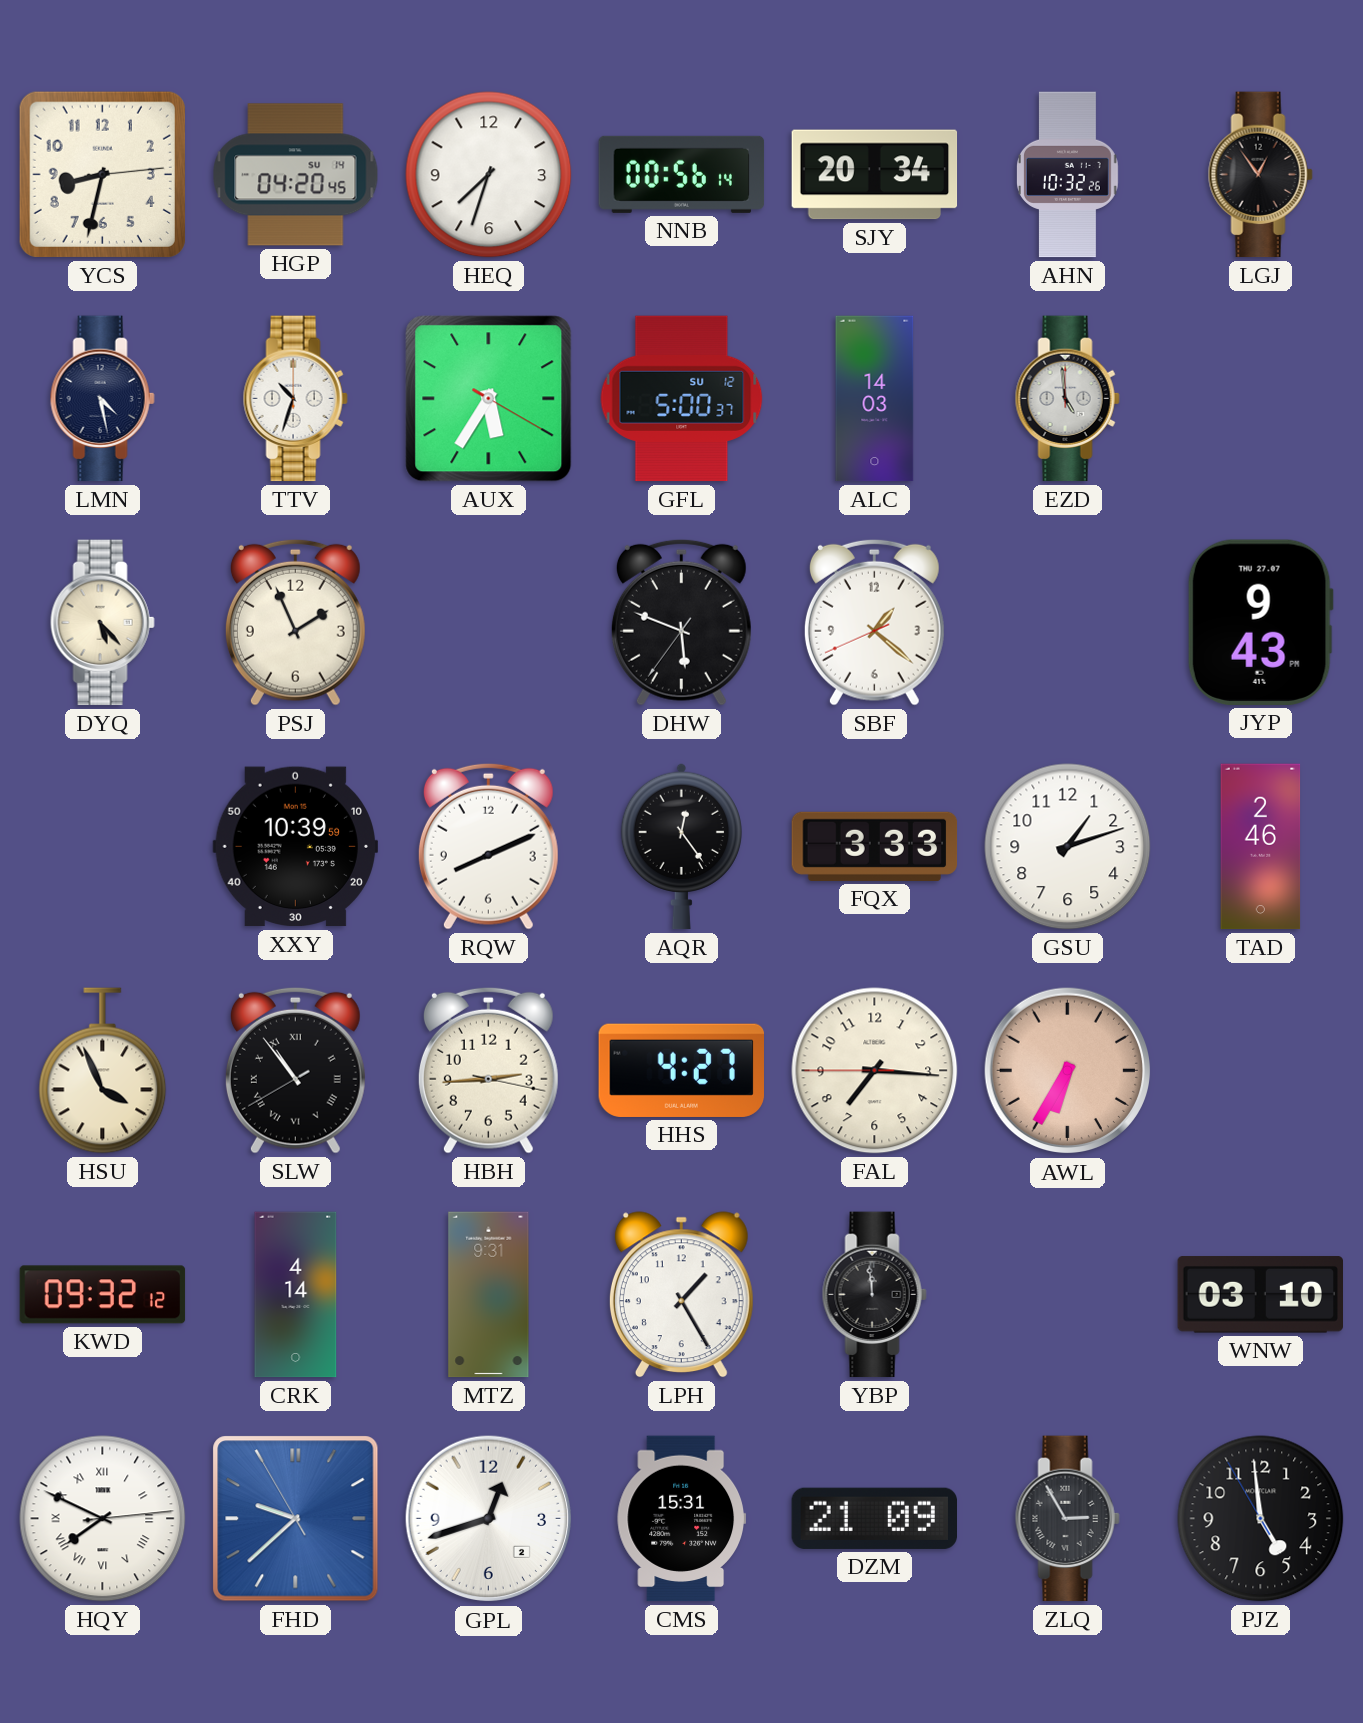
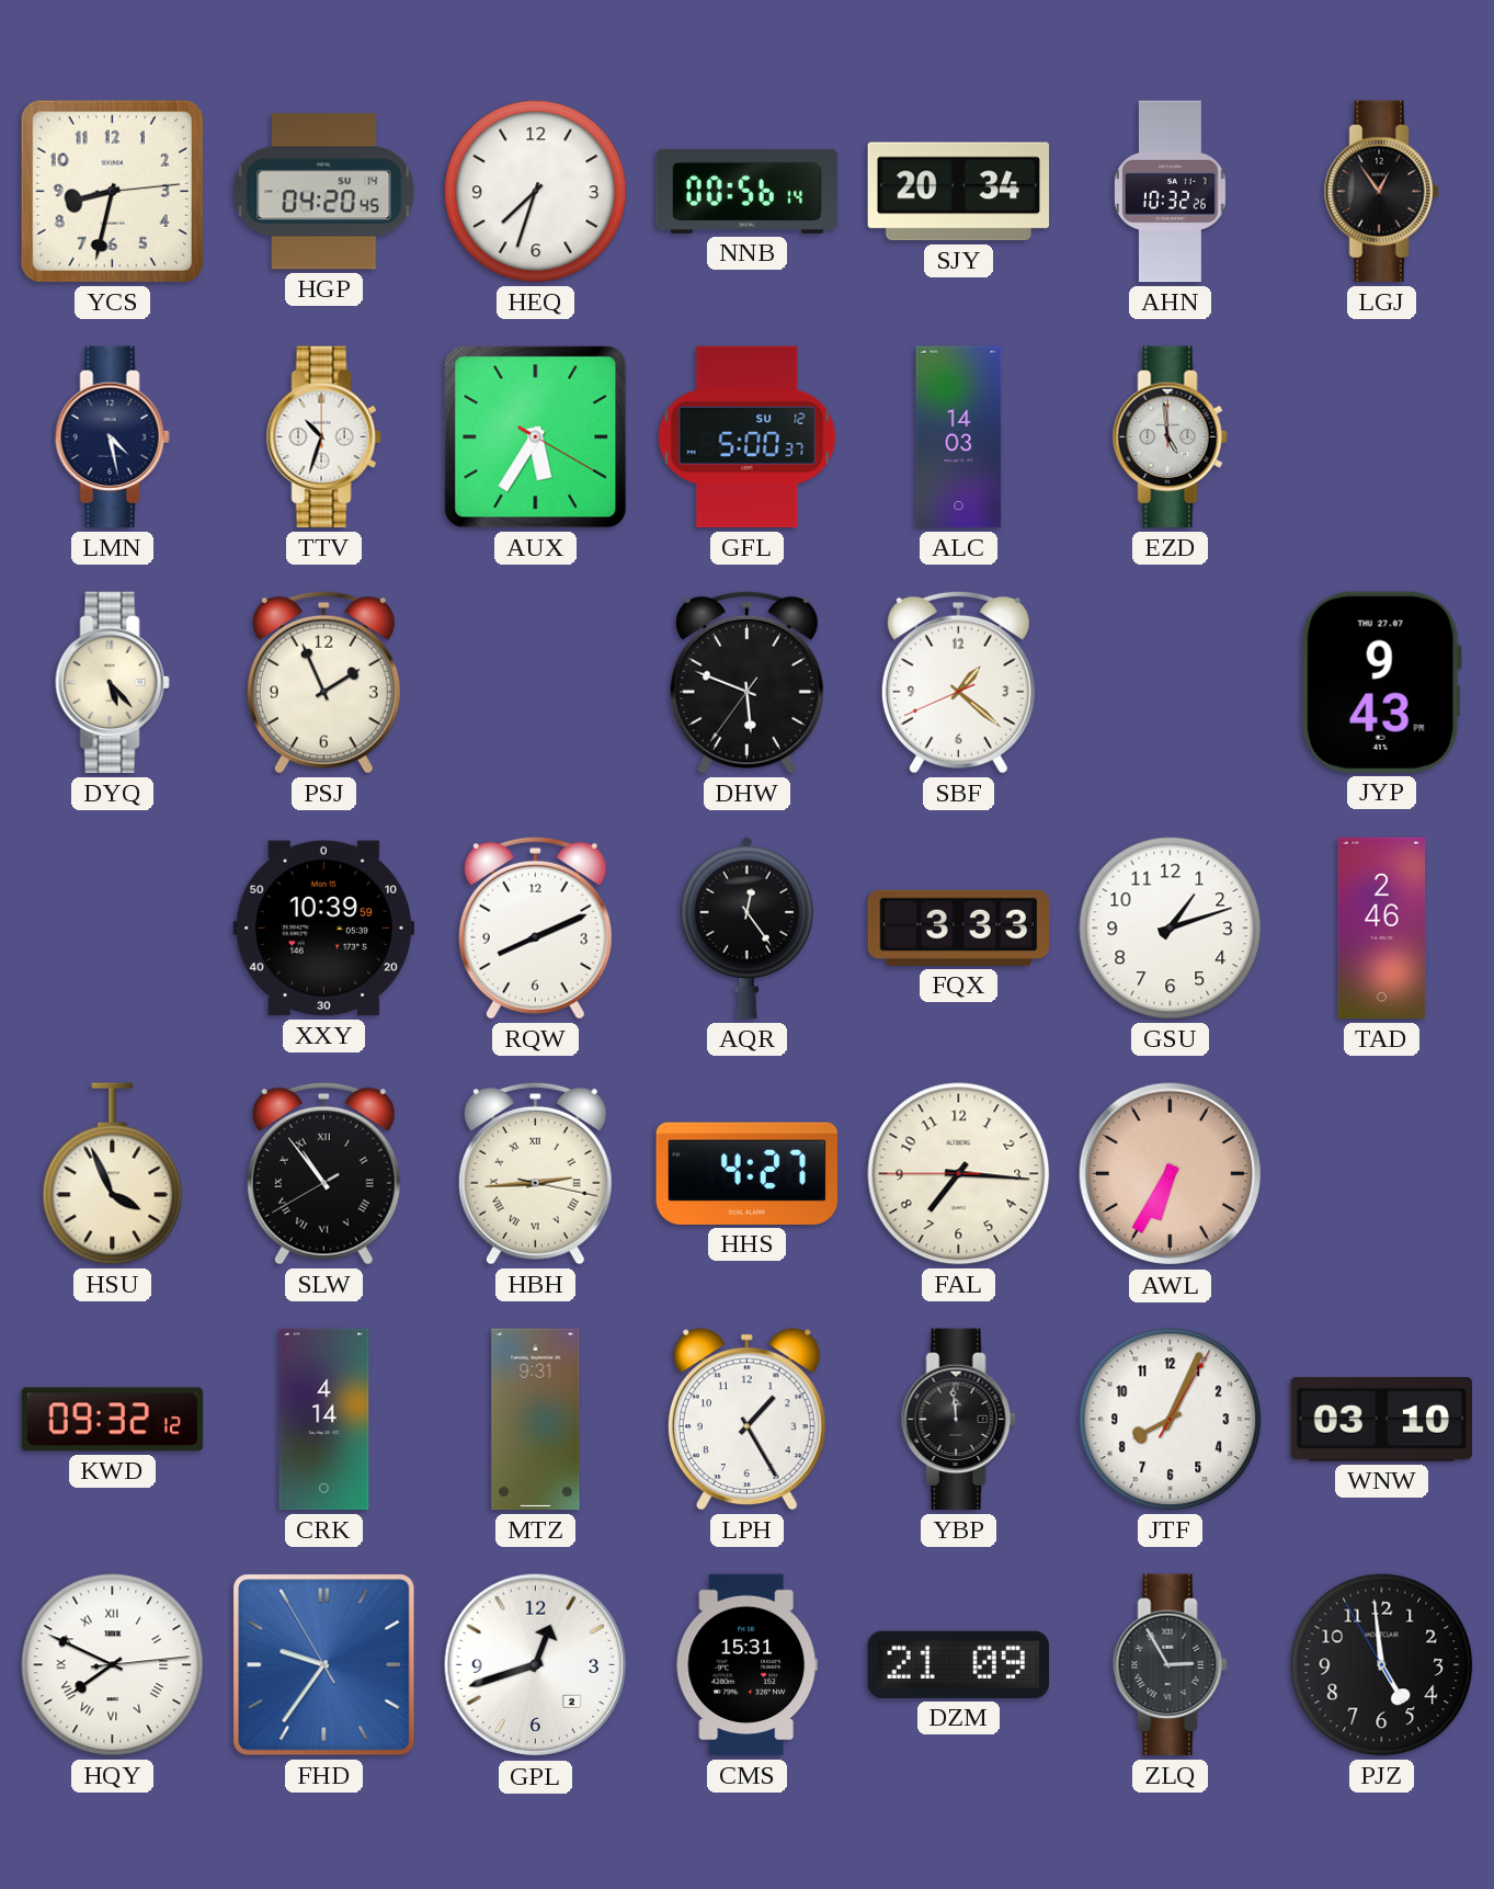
HBH numerals: Arabic -> Roman (535, 1173)
JTF: none -> 8:04 (1171, 1420)
FHD: 9:37 -> 9:35 (324, 1665)
